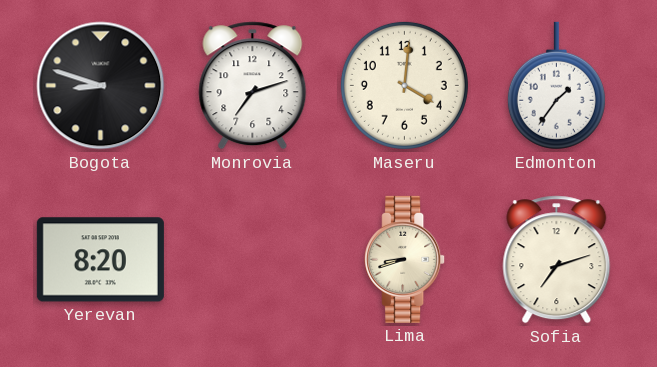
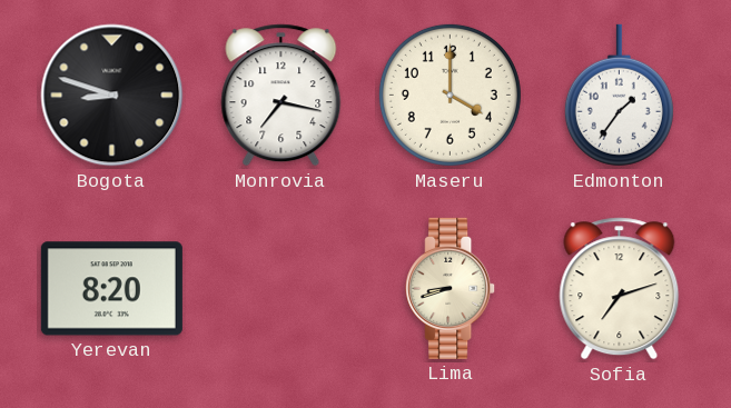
Monrovia: 7:12 -> 7:17 (281, 96)
Maseru: 4:01 -> 4:00 (450, 94)
